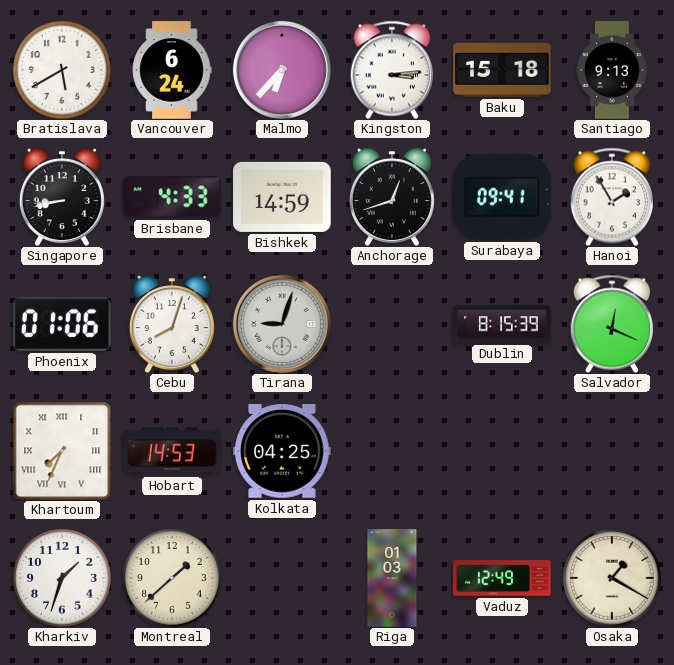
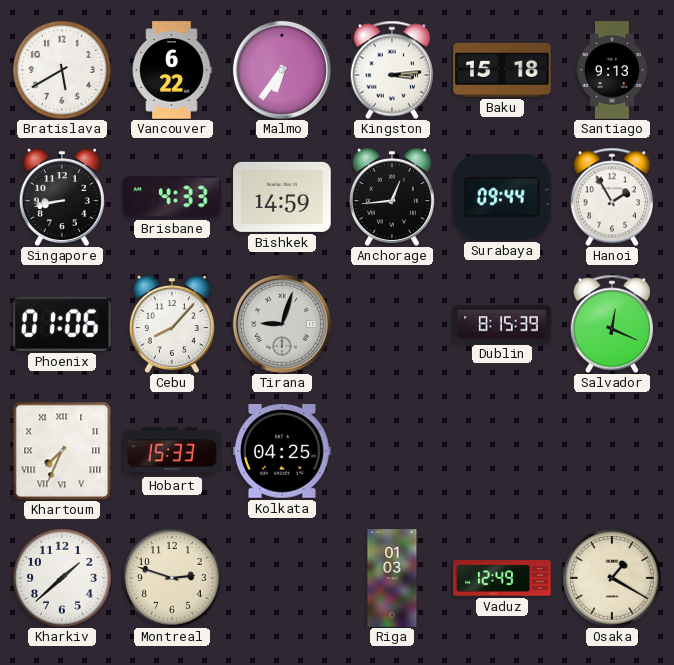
Vancouver: 6:24 -> 6:22 (172, 70)
Malmo: 6:37 -> 6:36 (282, 70)
Anchorage: 12:42 -> 12:44 (392, 197)
Surabaya: 09:41 -> 09:44 (503, 197)
Cebu: 8:03 -> 8:07 (172, 324)
Hobart: 14:53 -> 15:33 (172, 451)
Kharkiv: 1:33 -> 1:38 (63, 579)
Montreal: 1:38 -> 2:48 (173, 579)
